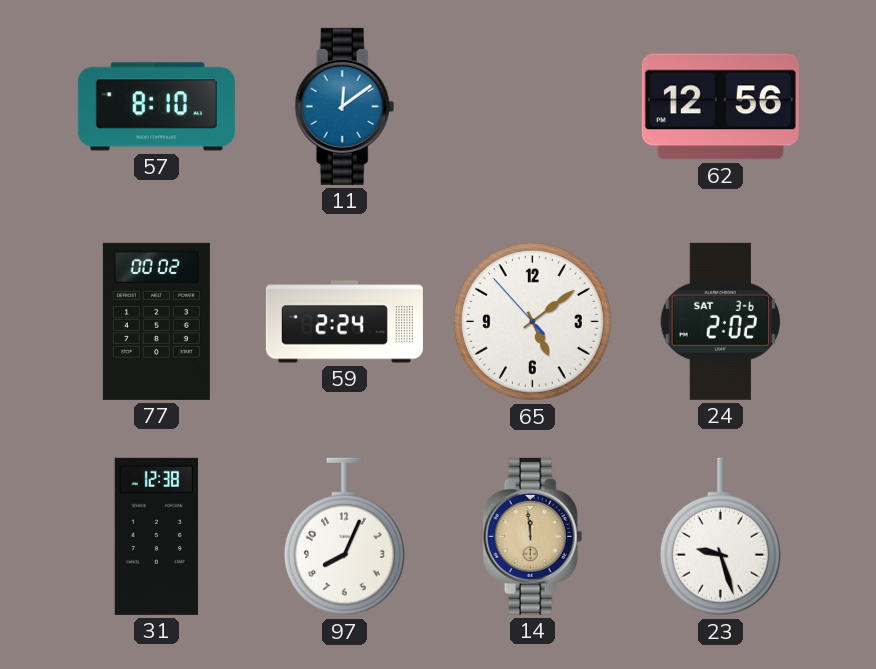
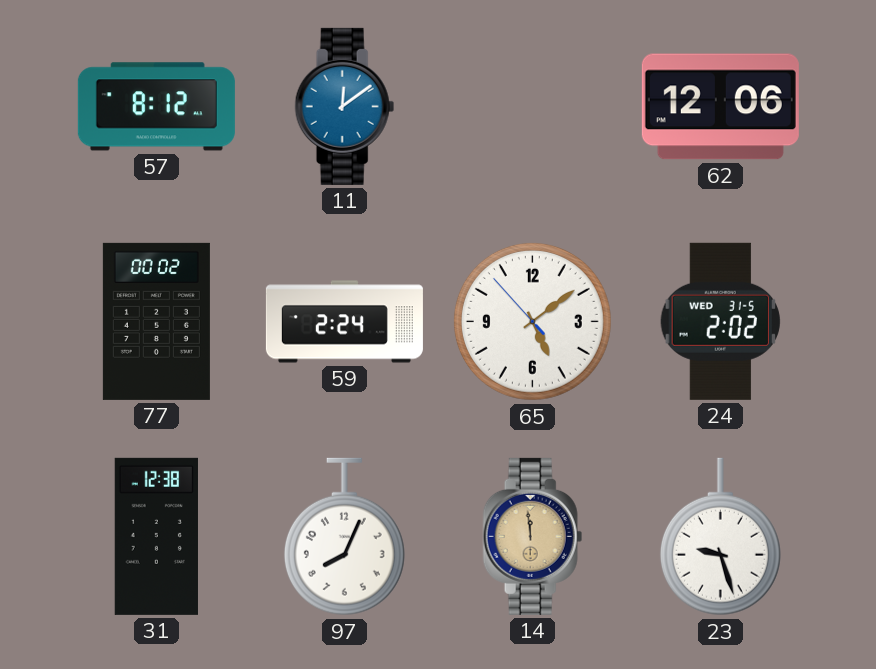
57: 8:10 -> 8:12 (156, 107)
62: 12:56 -> 12:06 (720, 107)
24 date: SAT 3-6 -> WED 31-5 (720, 321)
